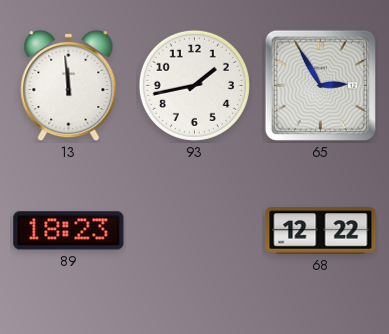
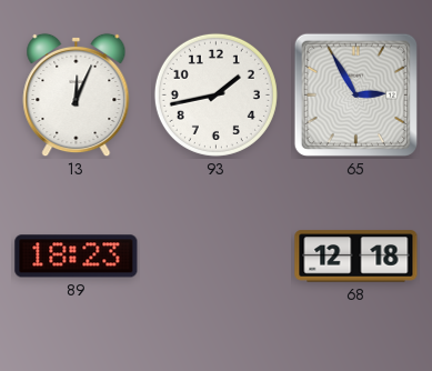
13: 11:59 -> 12:04 (77, 96)
68: 12:22 -> 12:18 (356, 257)
